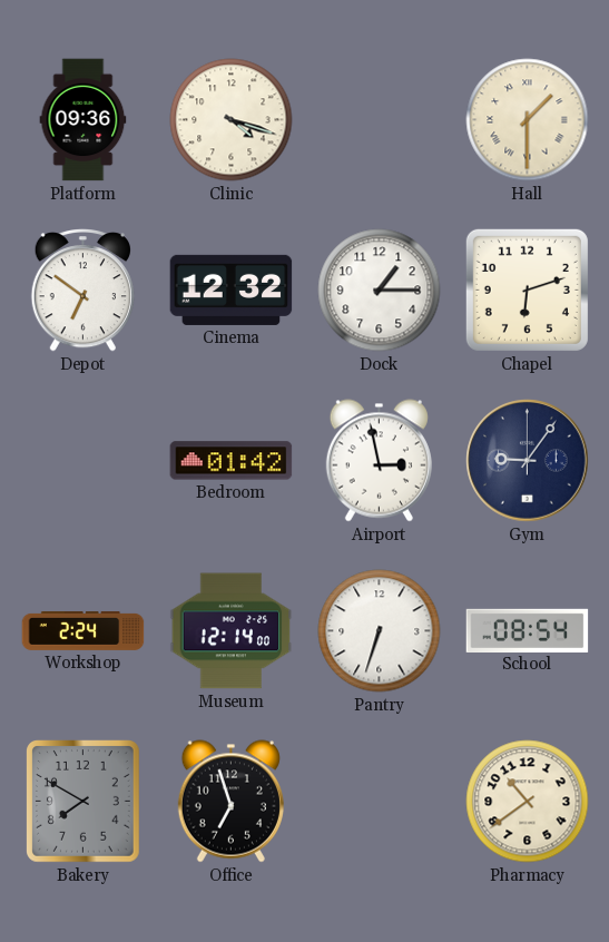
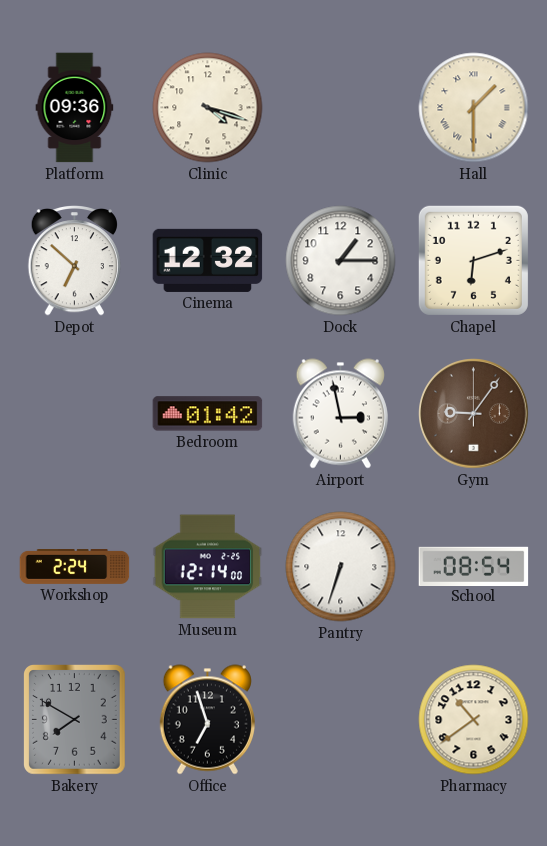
Depot: 6:51 -> 6:52 (74, 261)
Gym dial: navy -> brown (474, 414)
